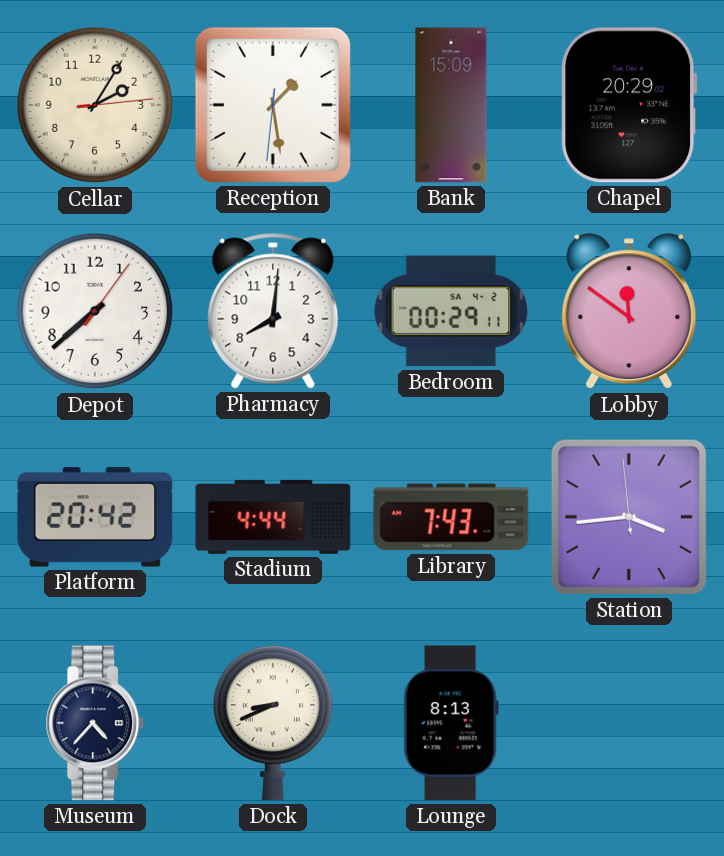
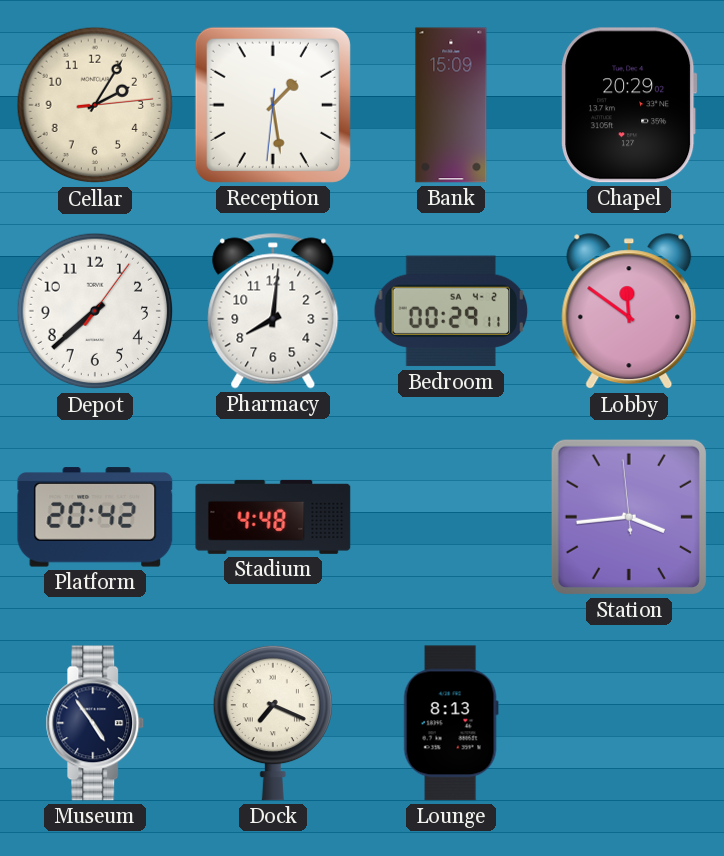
Stadium: 4:44 -> 4:48 (273, 517)
Library: 7:43 -> none (451, 517)
Museum: 4:37 -> 4:54 (95, 723)
Dock: 8:41 -> 7:19 (272, 723)
